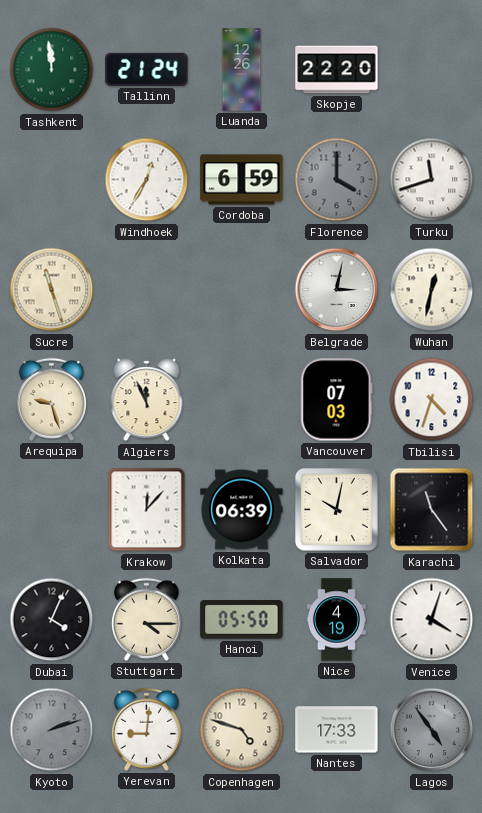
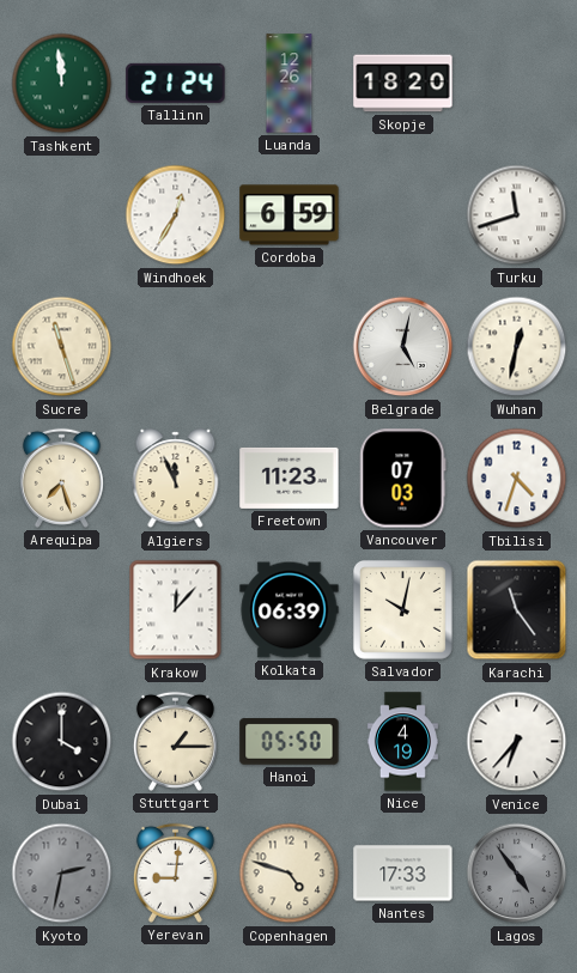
Skopje: 22:20 -> 18:20 (403, 84)
Florence: 4:00 -> none (337, 180)
Belgrade: 3:02 -> 5:02 (403, 347)
Arequipa: 9:27 -> 7:27 (61, 478)
Freetown: none -> 11:23 (290, 478)
Dubai: 4:04 -> 4:00 (62, 742)
Stuttgart: 4:15 -> 1:15 (175, 741)
Venice: 4:03 -> 6:37 (517, 742)
Kyoto: 2:12 -> 2:32 (62, 874)
